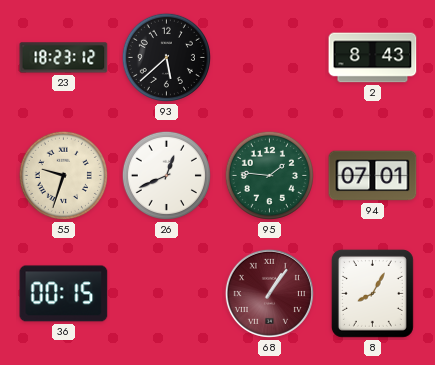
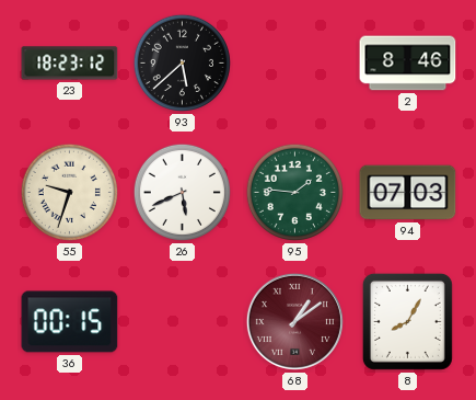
2: 8:43 -> 8:46 (408, 64)
26: 12:41 -> 5:41 (182, 192)
94: 07:01 -> 07:03 (408, 193)
68: 1:06 -> 1:09 (294, 321)
